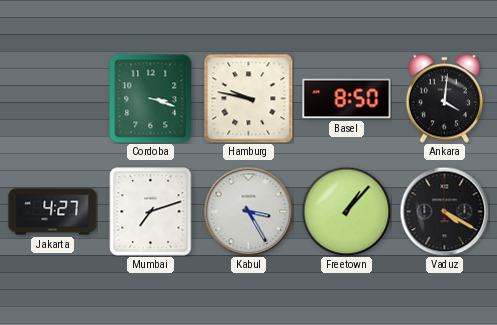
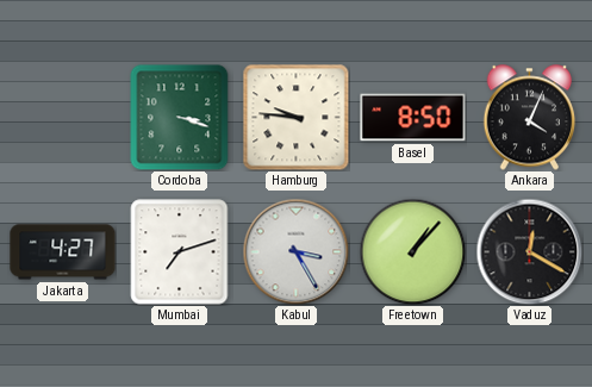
Hamburg: 9:47 -> 9:46 (295, 117)
Ankara: 4:01 -> 4:04 (530, 118)
Vaduz: 4:20 -> 12:20 (529, 251)
